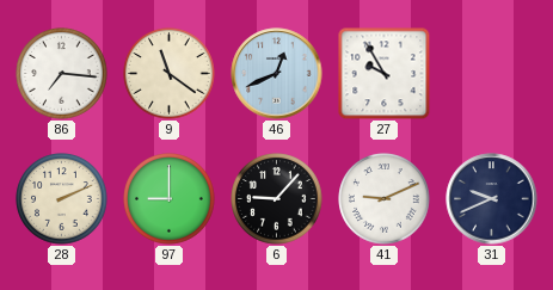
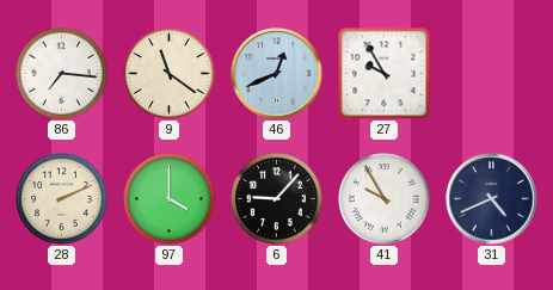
97: 9:00 -> 4:00 (170, 199)
41: 9:11 -> 9:55 (385, 199)
31: 9:41 -> 4:41 (492, 199)
